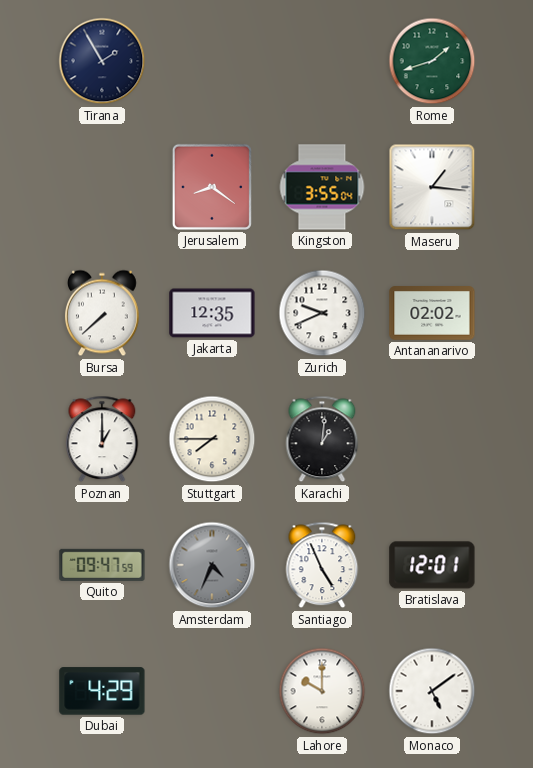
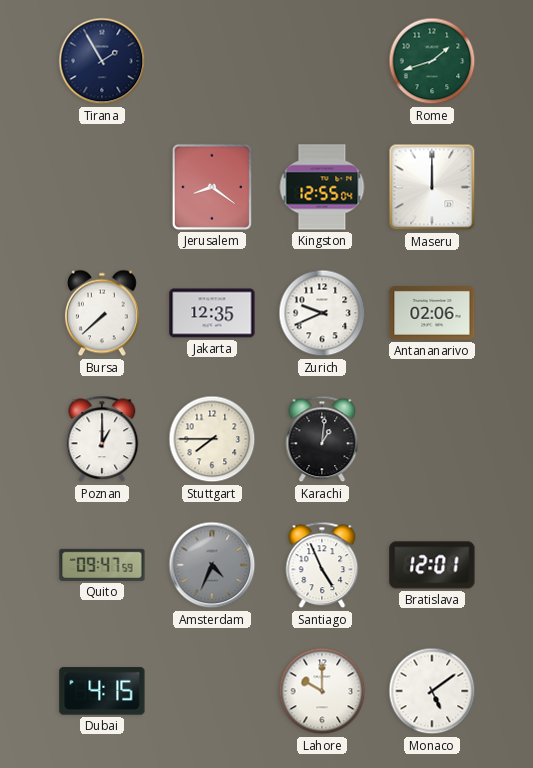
Kingston: 3:55 -> 12:55 (322, 187)
Maseru: 1:16 -> 12:00 (432, 187)
Antananarivo: 02:02 -> 02:06 (432, 313)
Dubai: 4:29 -> 4:15 (102, 691)
